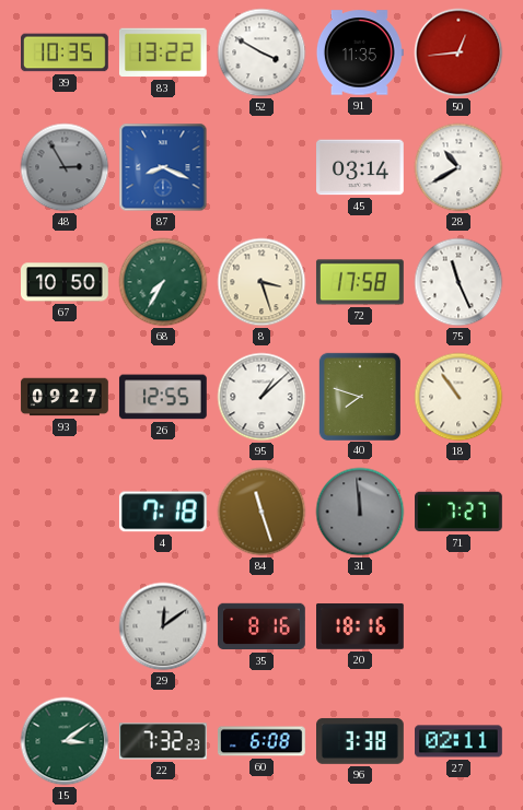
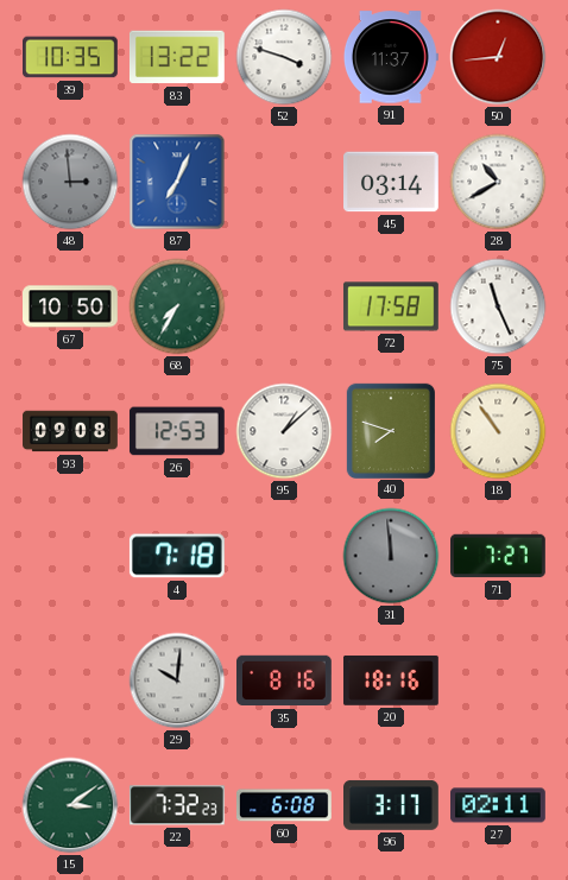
52: 3:50 -> 3:48 (284, 57)
91: 11:35 -> 11:37 (391, 57)
48: 2:55 -> 2:59 (70, 182)
87: 8:19 -> 7:04 (177, 182)
8: 3:27 -> none (261, 282)
93: 09:27 -> 09:08 (70, 431)
26: 12:55 -> 12:53 (177, 431)
84: 11:27 -> none (261, 512)
29: 12:09 -> 10:01 (177, 680)
96: 3:38 -> 3:17 (392, 805)
